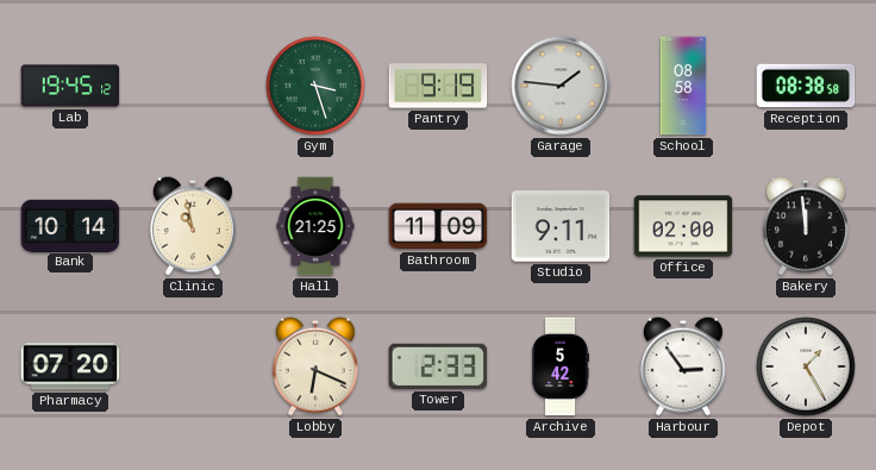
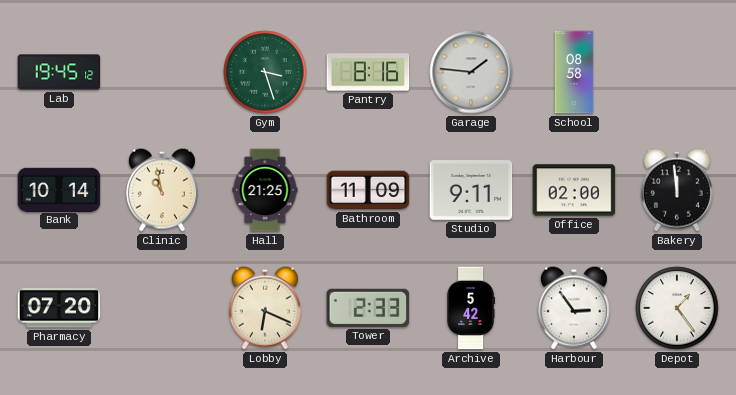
Pantry: 9:19 -> 8:16 (368, 72)
Reception: 08:38 -> none (806, 86)
Depot: 1:25 -> 1:24 (677, 308)
